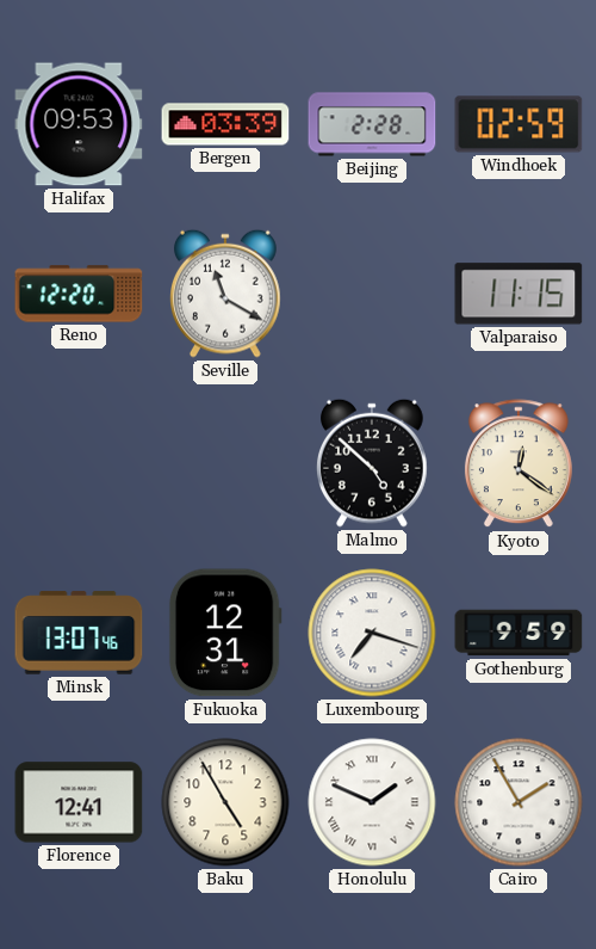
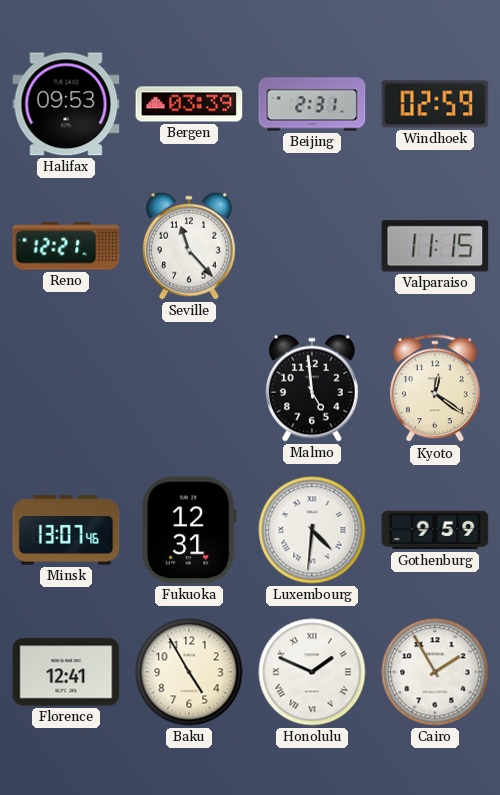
Beijing: 2:28 -> 2:31 (312, 104)
Reno: 12:20 -> 12:21 (66, 246)
Seville: 11:20 -> 11:23 (190, 246)
Malmo: 4:52 -> 4:59 (313, 388)
Luxembourg: 7:18 -> 4:31 (312, 530)
